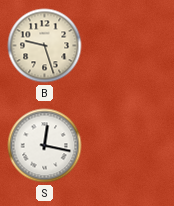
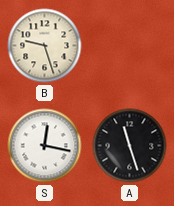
A: none -> 11:27 (130, 146)
